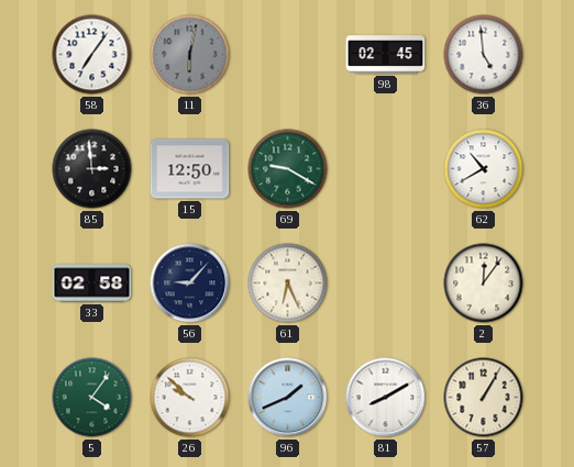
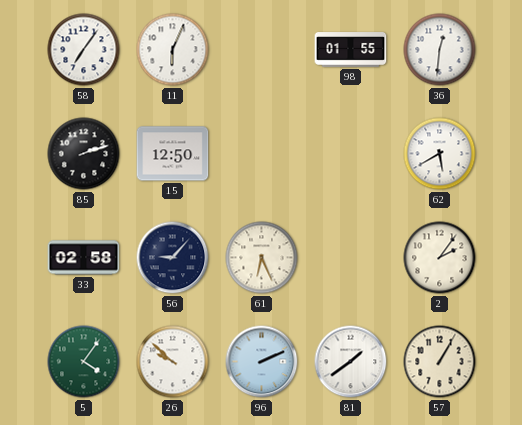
11: 6:02 -> 6:04 (173, 50)
11 dial: grey -> white (173, 50)
98: 02:45 -> 01:55 (351, 50)
36: 4:59 -> 12:31 (440, 50)
85: 2:59 -> 2:12 (84, 154)
69: 9:20 -> none (288, 169)
62: 10:40 -> 5:40 (440, 154)
2: 12:06 -> 2:06 (440, 258)
96: 1:41 -> 2:11 (262, 362)
81: 8:10 -> 1:39 (351, 362)
